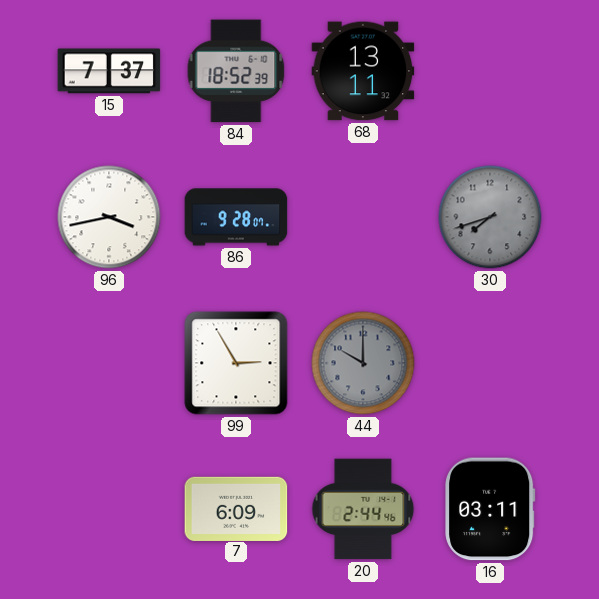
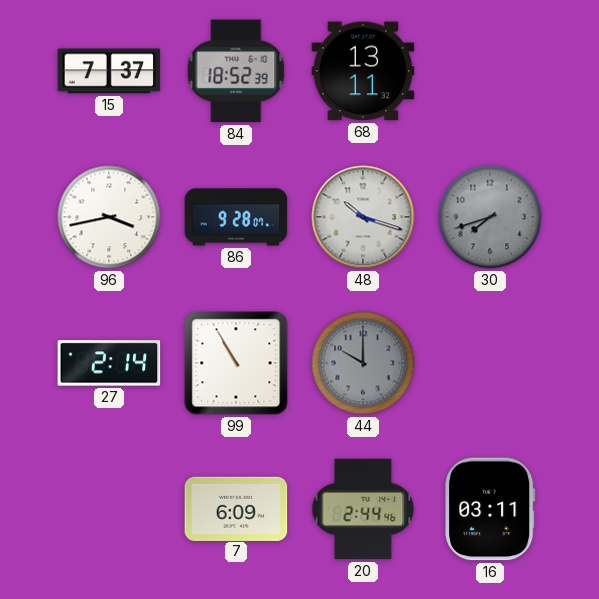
48: none -> 10:18 (363, 217)
27: none -> 2:14 (109, 363)
99: 2:55 -> 10:55 (236, 363)
